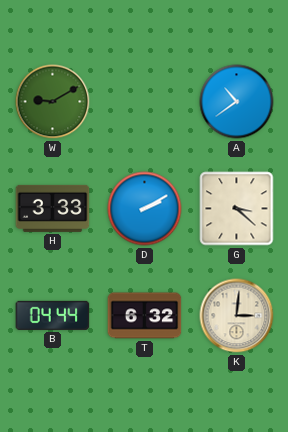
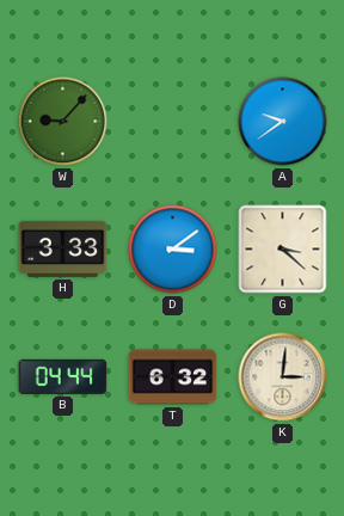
W: 9:10 -> 9:07 (63, 122)
A: 10:39 -> 9:39 (283, 122)
D: 2:10 -> 3:09 (173, 250)
